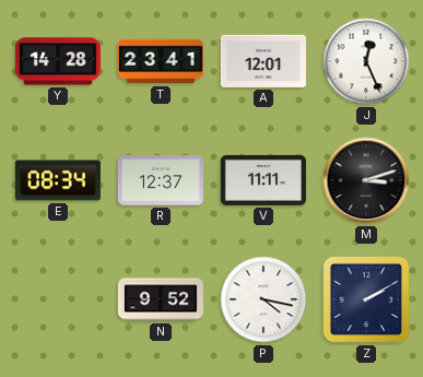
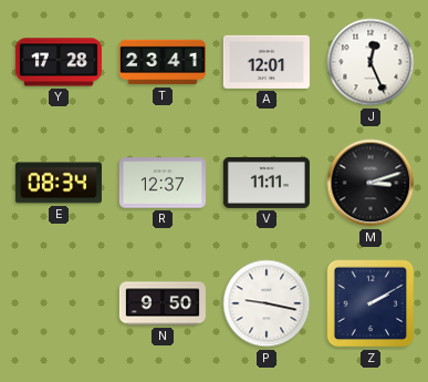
Y: 14:28 -> 17:28 (59, 62)
N: 9:52 -> 9:50 (163, 303)
P: 4:17 -> 9:17 (267, 303)
